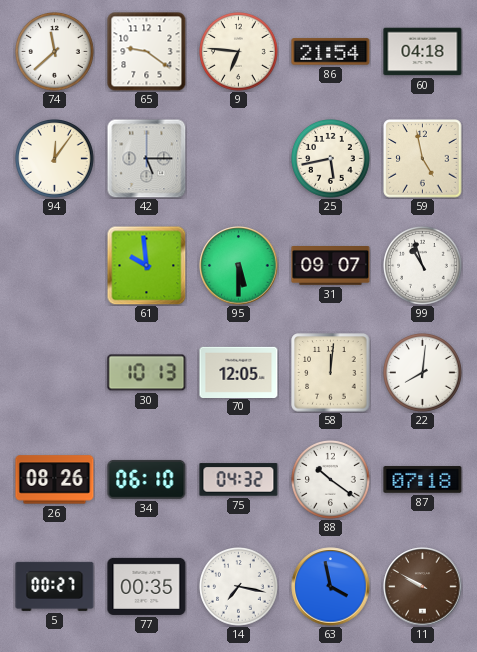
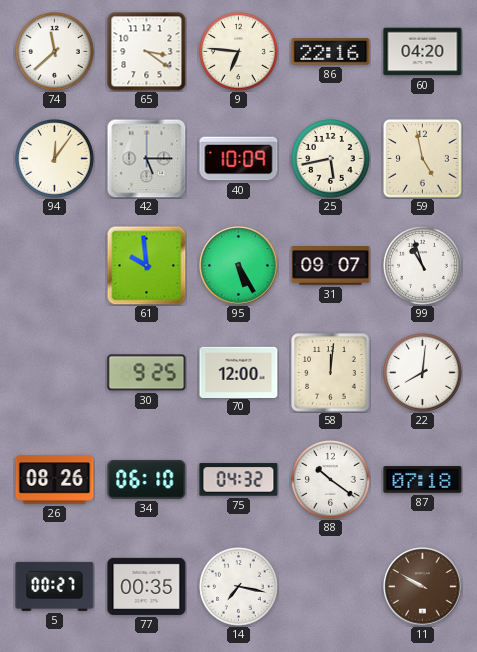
65: 9:21 -> 3:21 (147, 52)
86: 21:54 -> 22:16 (331, 52)
60: 04:18 -> 04:20 (423, 52)
40: none -> 10:09 (239, 159)
95: 5:30 -> 5:25 (239, 266)
30: 10:13 -> 9:25 (147, 373)
70: 12:05 -> 12:00 (239, 372)
63: 3:58 -> none (331, 587)
